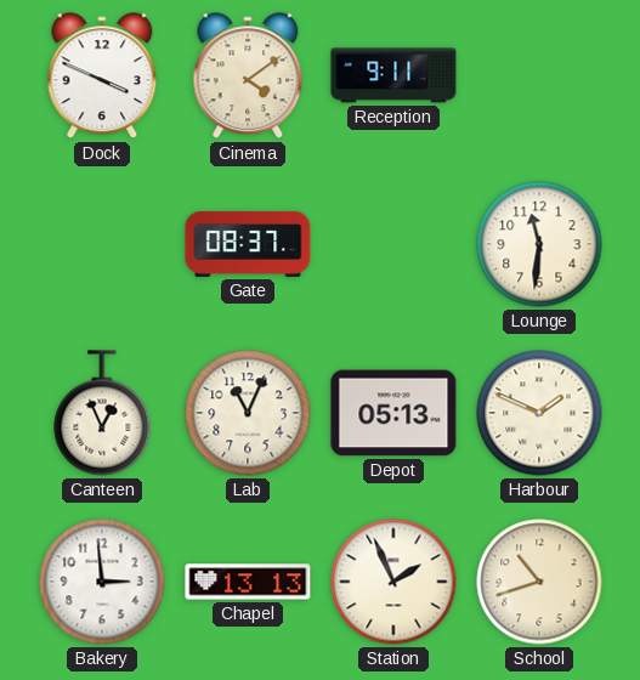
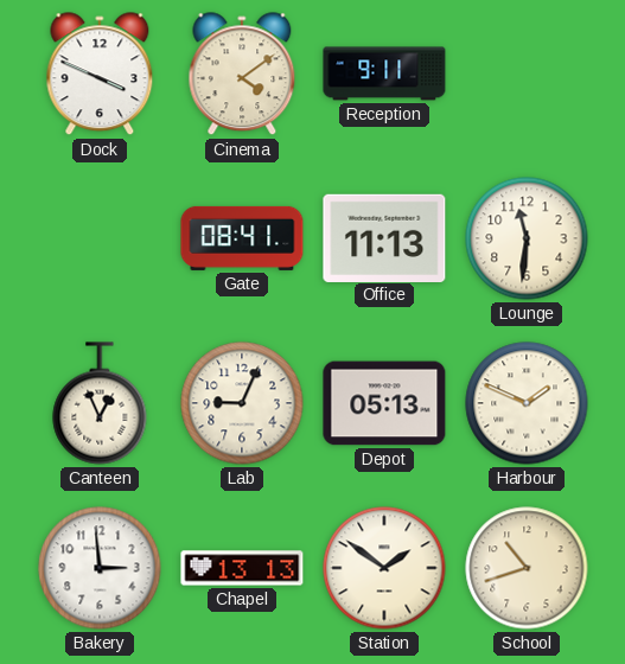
Gate: 08:37 -> 08:41 (242, 238)
Office: none -> 11:13 (384, 237)
Lab: 11:04 -> 9:04 (242, 403)
Station: 1:56 -> 1:51 (384, 568)
